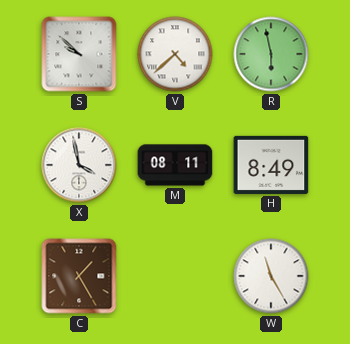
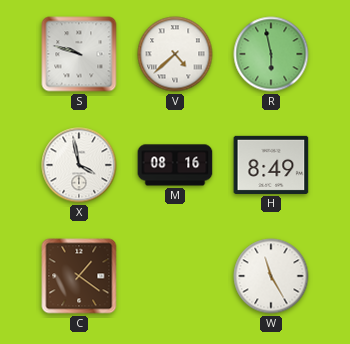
S: 9:52 -> 9:48 (79, 54)
M: 08:11 -> 08:16 (175, 165)
C: 1:25 -> 1:21 (79, 276)
